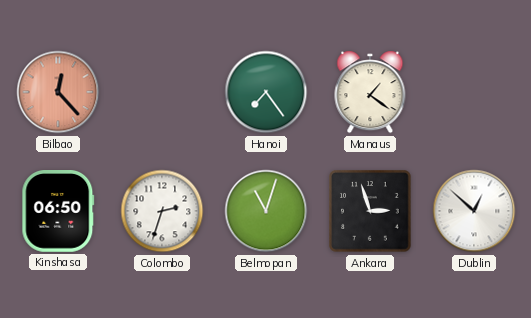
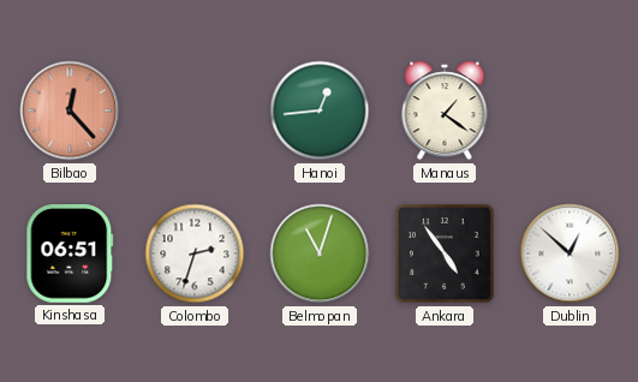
Hanoi: 7:24 -> 12:44 (320, 111)
Kinshasa: 06:50 -> 06:51 (70, 255)
Ankara: 2:57 -> 4:54 (445, 253)
